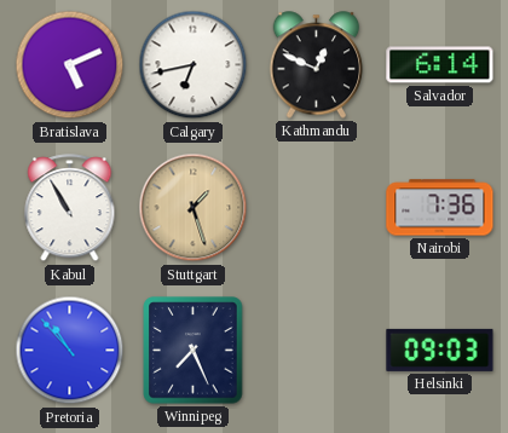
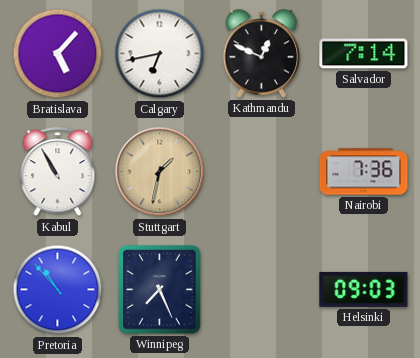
Bratislava: 5:11 -> 5:07 (58, 54)
Salvador: 6:14 -> 7:14 (364, 54)
Stuttgart: 1:27 -> 1:32 (160, 172)
